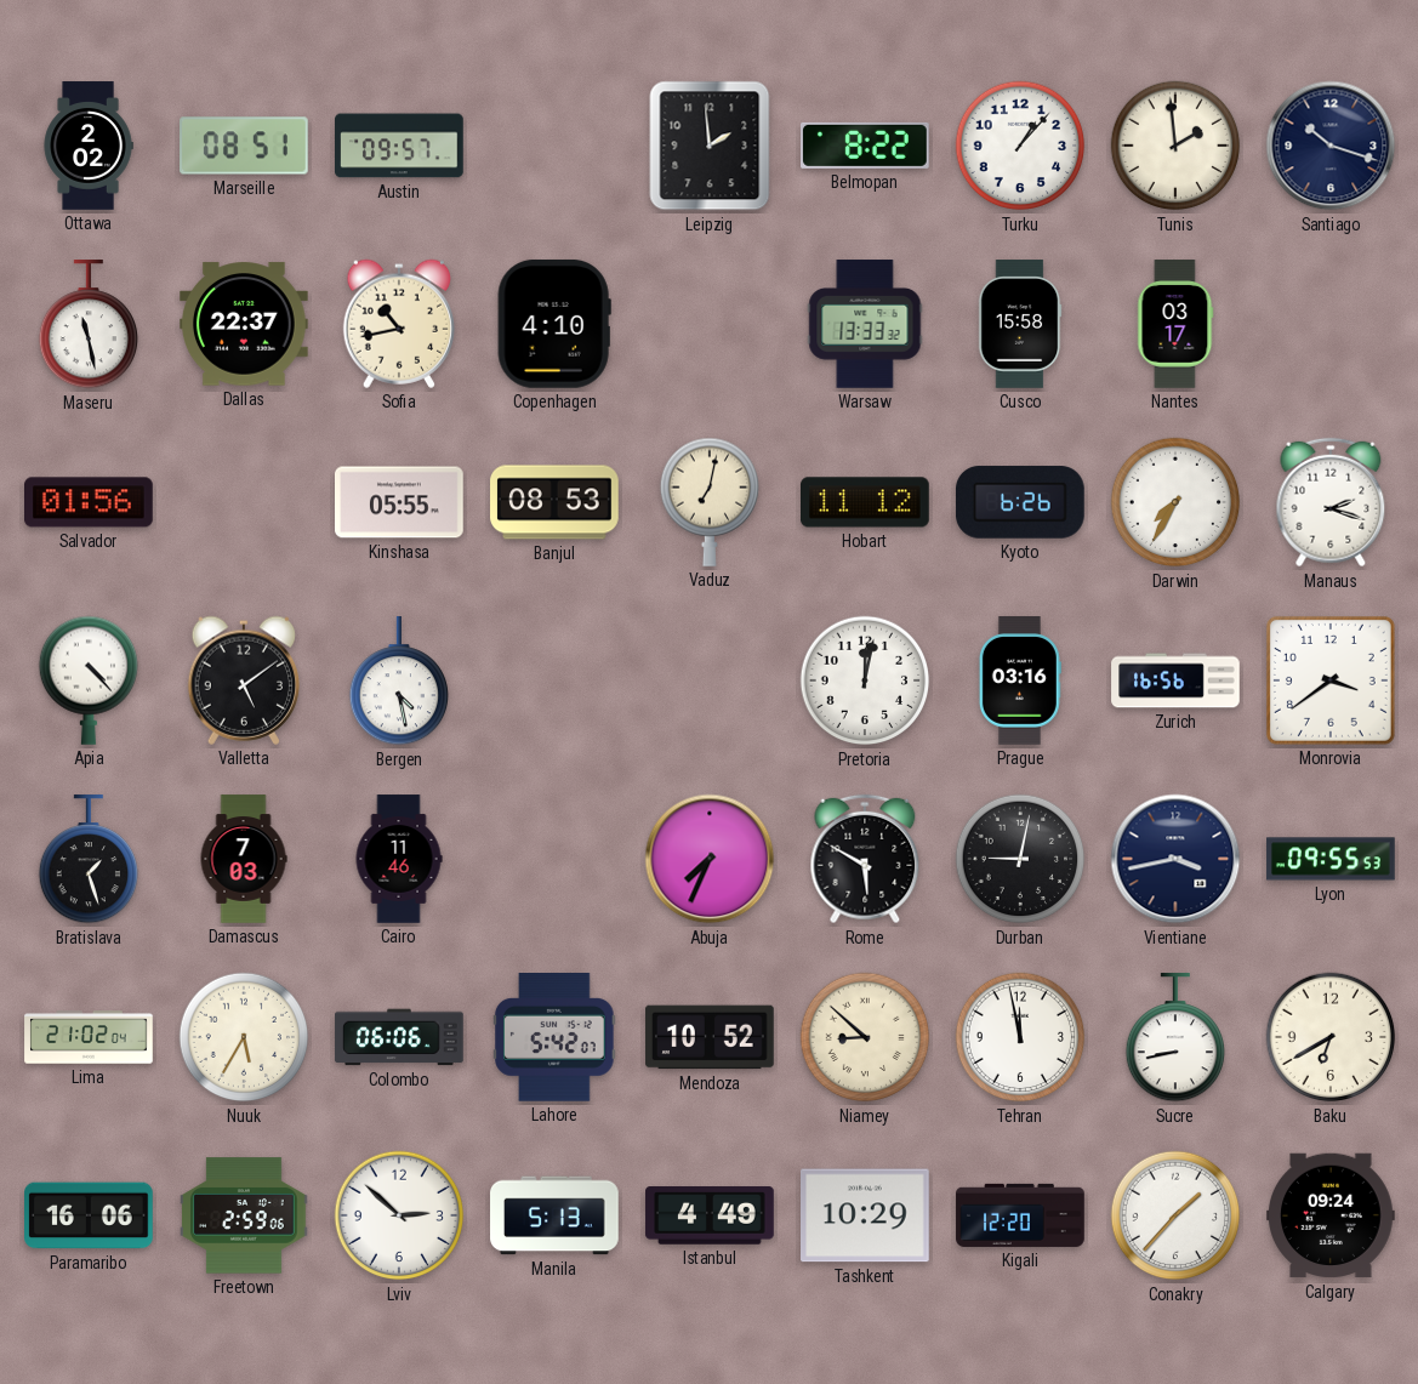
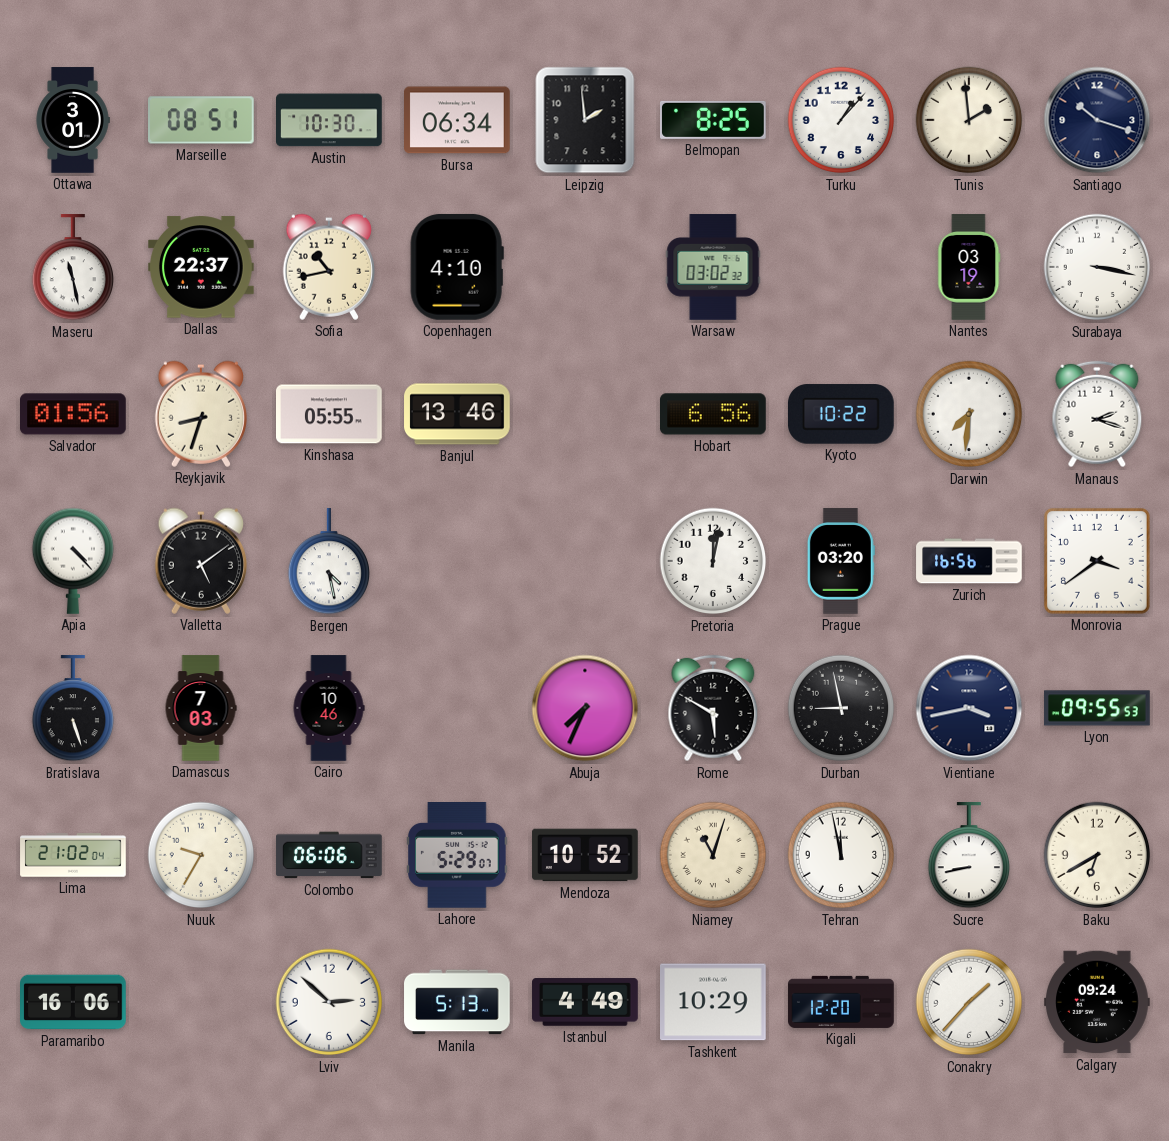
Ottawa: 2:02 -> 3:01 (73, 120)
Austin: 09:57 -> 10:30 (330, 120)
Bursa: none -> 06:34 (458, 120)
Belmopan: 8:22 -> 8:25 (714, 120)
Warsaw: 13:33 -> 03:02 (713, 267)
Cusco: 15:58 -> none (1020, 324)
Nantes: 03:17 -> 03:19 (969, 267)
Surabaya: none -> 3:17 (1097, 267)
Reykjavik: none -> 8:33 (201, 414)
Banjul: 08:53 -> 13:46 (457, 414)
Vaduz: 7:02 -> none (708, 502)
Hobart: 11:12 -> 6:56 (714, 414)
Kyoto: 6:26 -> 10:22 (841, 414)
Darwin: 7:35 -> 7:31 (969, 414)
Prague: 03:16 -> 03:20 (841, 561)
Bratislava: 1:27 -> 5:27 (72, 709)
Cairo: 11:46 -> 10:46 (329, 708)
Durban: 9:02 -> 8:58 (841, 708)
Nuuk: 5:35 -> 9:35 (201, 855)
Lahore: 5:42 -> 5:29 (457, 856)
Niamey: 8:52 -> 11:03 (713, 855)
Freetown: 2:59 -> none (245, 1215)
